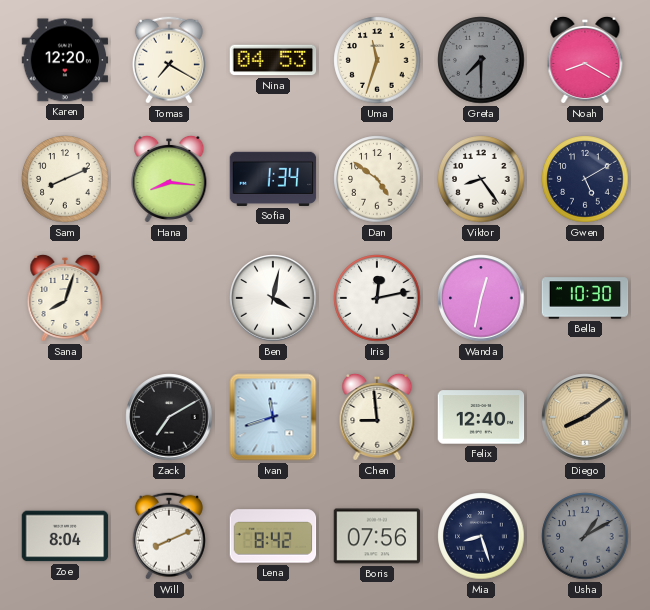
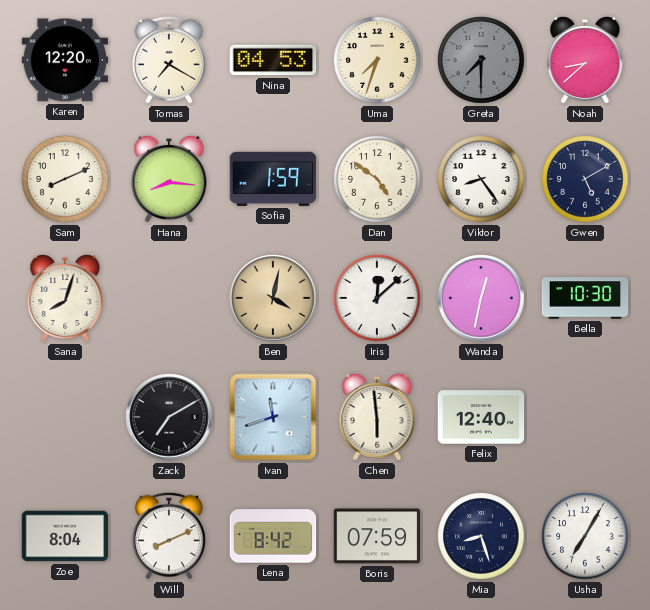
Uma: 11:33 -> 7:33 (377, 60)
Noah: 8:20 -> 8:38 (585, 60)
Sofia: 1:34 -> 1:59 (273, 179)
Ben dial: white -> champagne (273, 298)
Iris: 12:13 -> 12:08 (377, 298)
Chen: 8:59 -> 5:59 (377, 417)
Diego: 8:09 -> none (585, 417)
Boris: 07:56 -> 07:59 (377, 536)
Usha: 1:10 -> 7:05 (585, 536)
Usha dial: grey -> white (585, 536)
